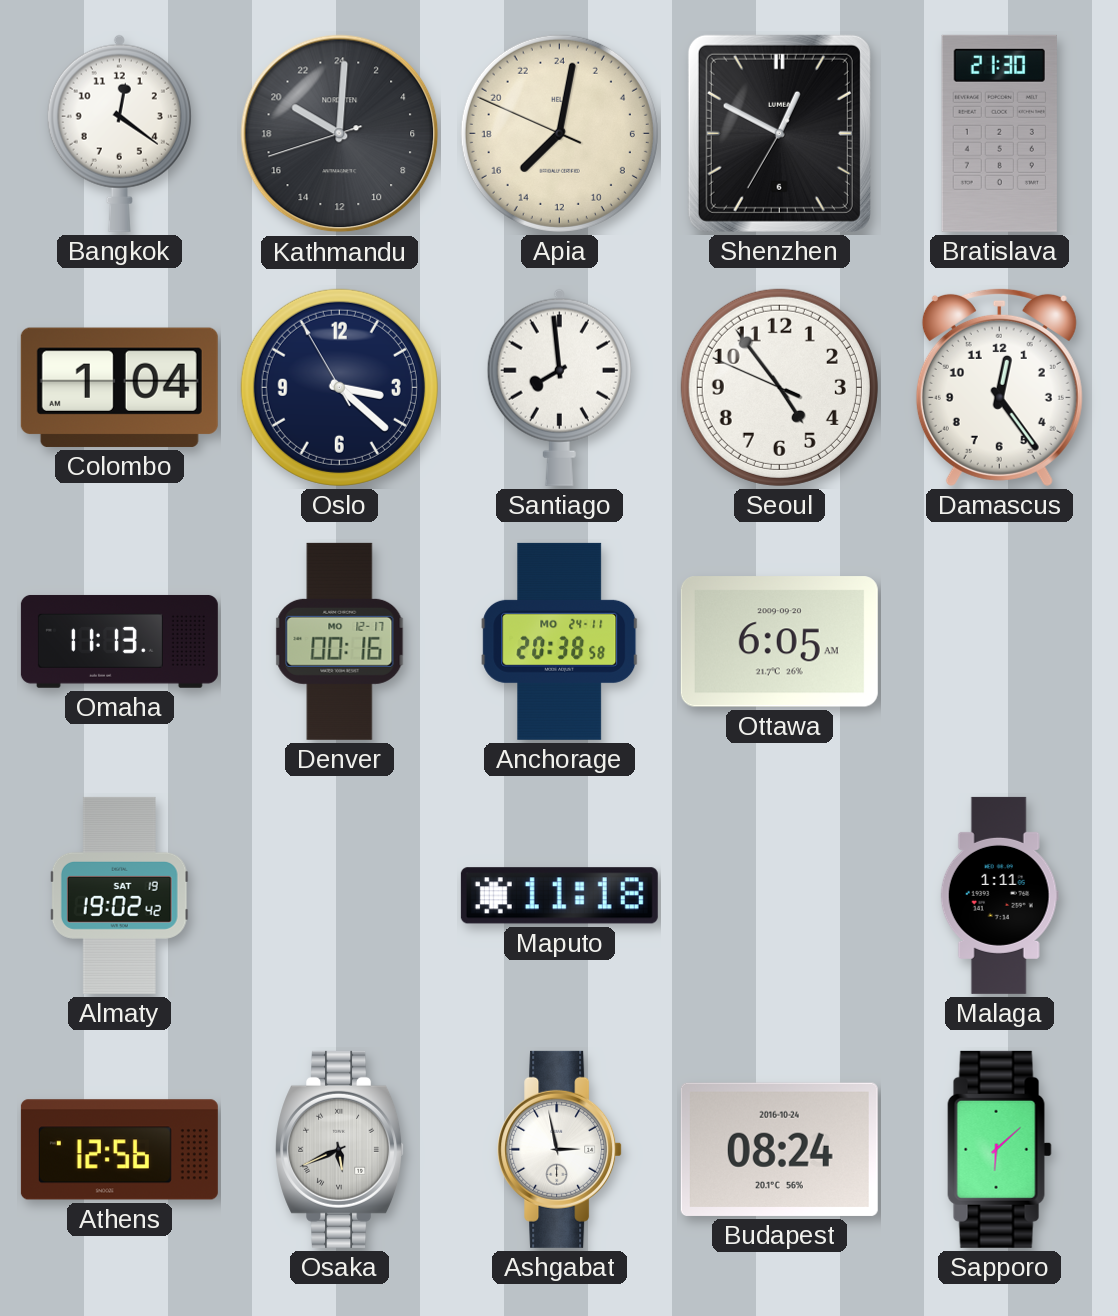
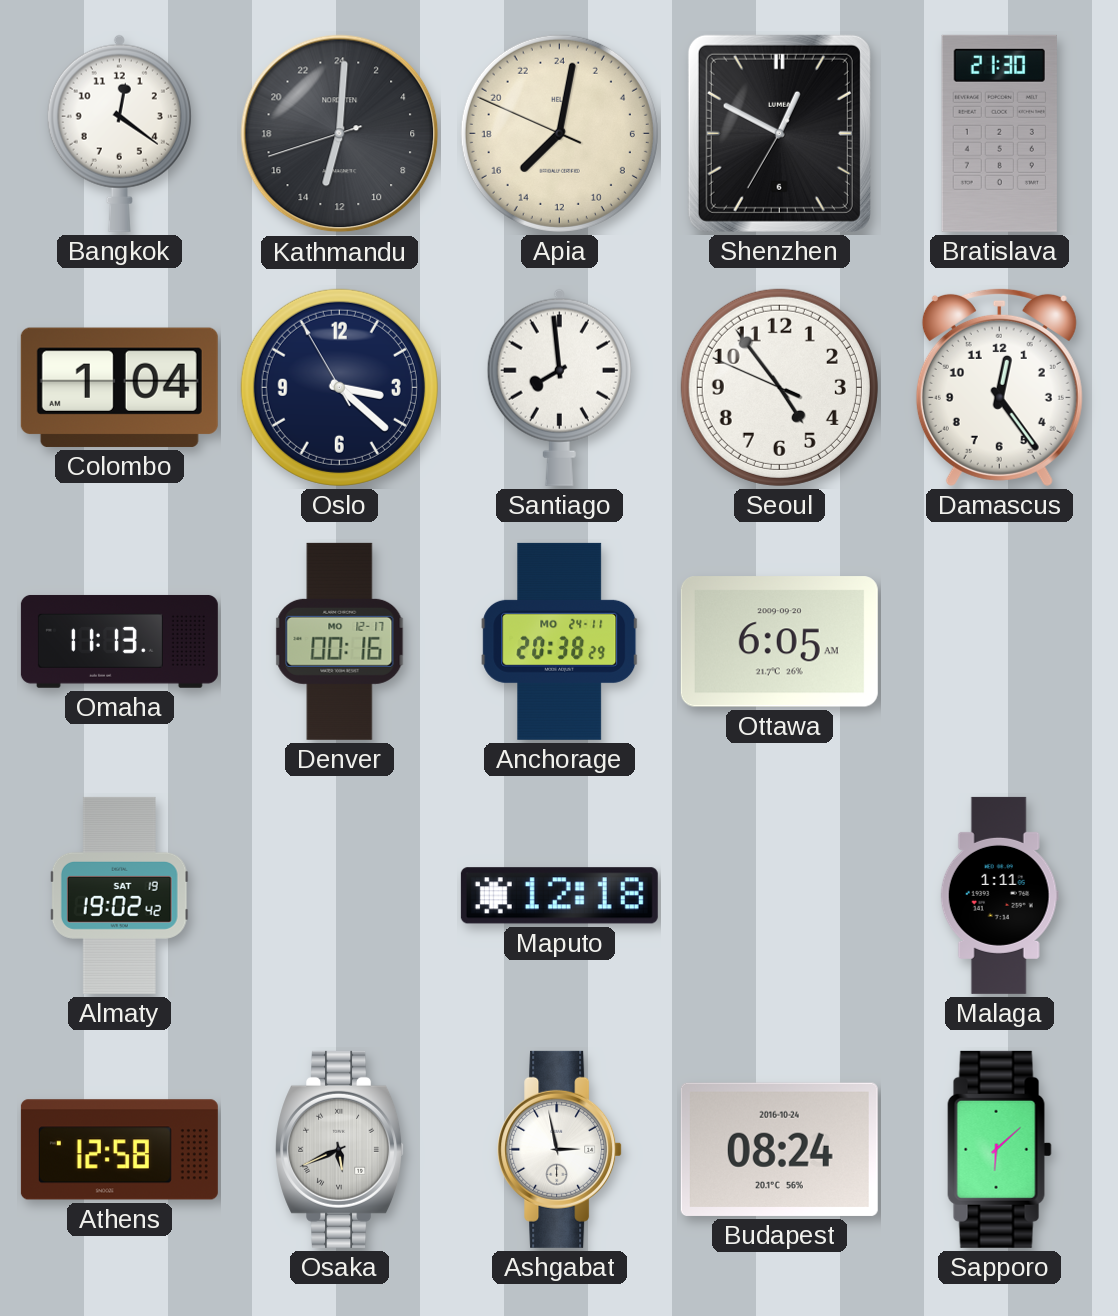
Kathmandu: 20:00 -> 13:00 (340, 134)
Anchorage: 20:38:58 -> 20:38:29 (560, 641)
Maputo: 11:18 -> 12:18 (559, 896)
Athens: 12:56 -> 12:58 (119, 1150)
